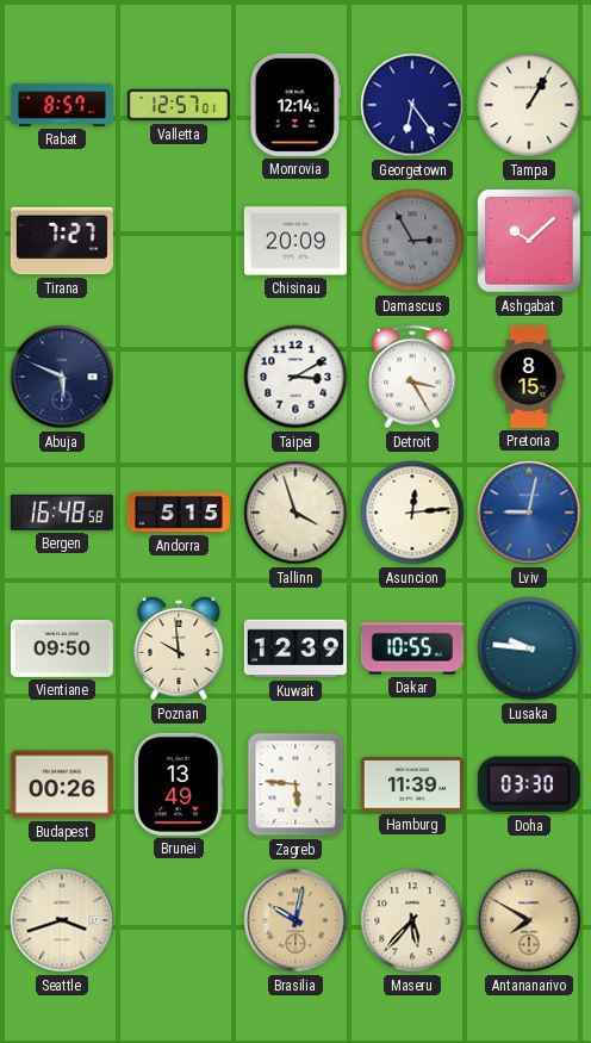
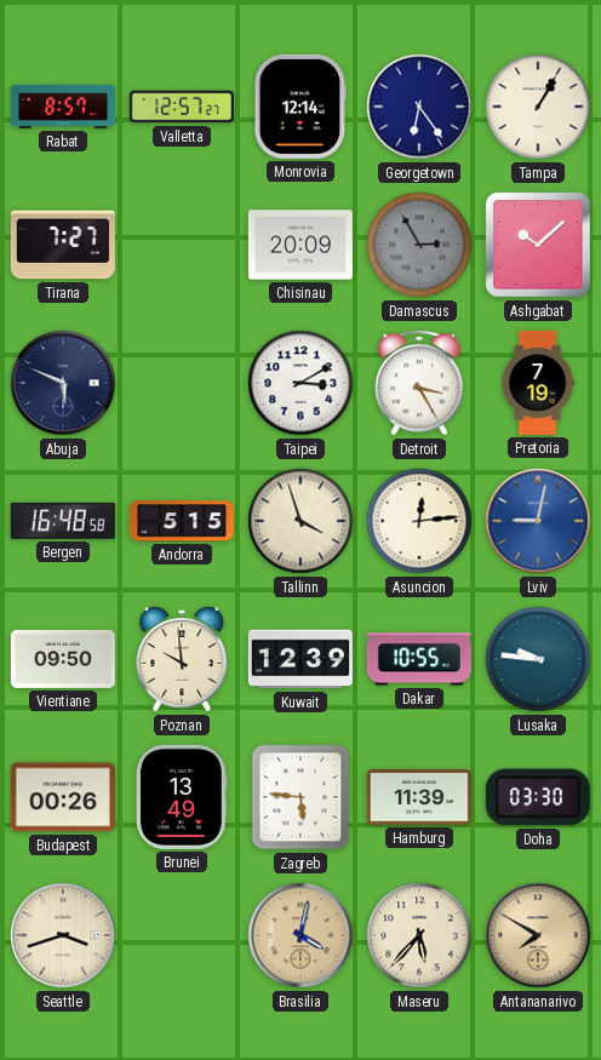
Valletta: 12:57:01 -> 12:57:27 (182, 107)
Pretoria: 8:15 -> 7:19 (538, 383)
Brasilia: 10:02 -> 4:02 (300, 935)
